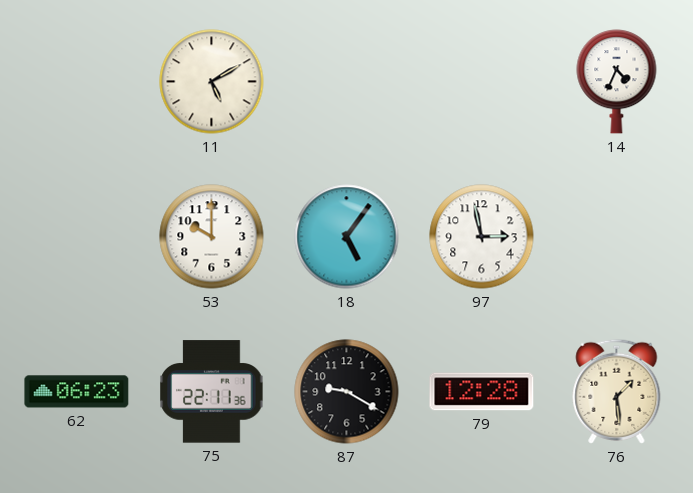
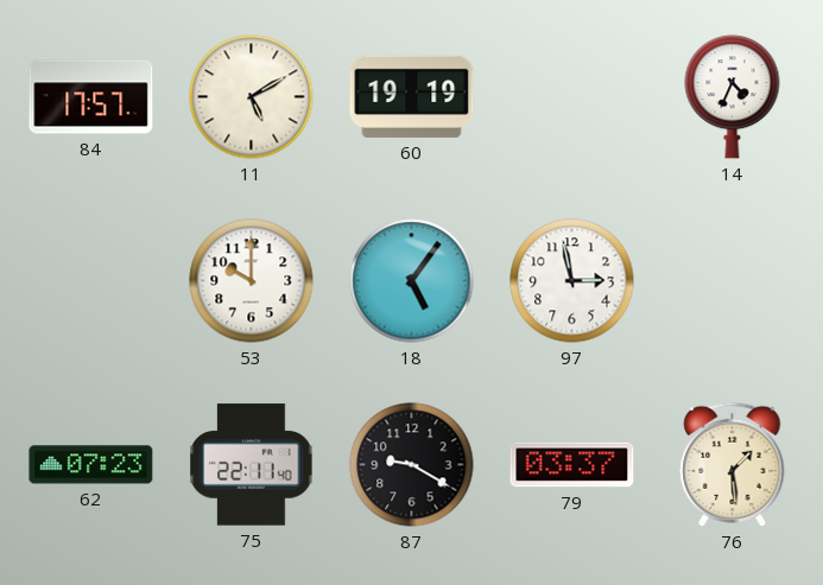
84: none -> 17:57 (91, 97)
60: none -> 19:19 (412, 96)
62: 06:23 -> 07:23 (91, 465)
75: 22:11:36 -> 22:11:40 (252, 465)
79: 12:28 -> 03:37 (572, 465)
